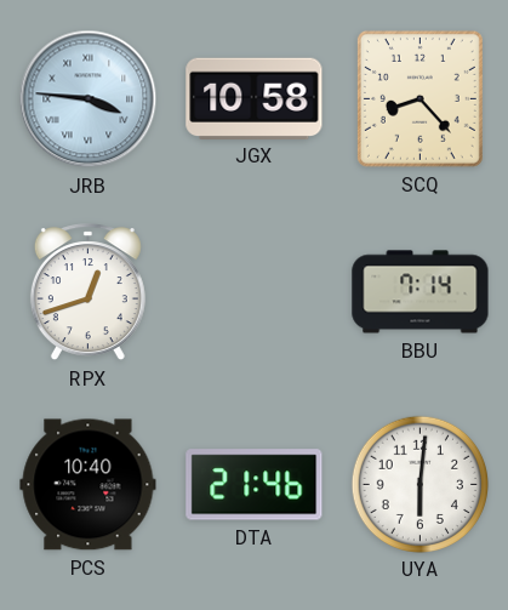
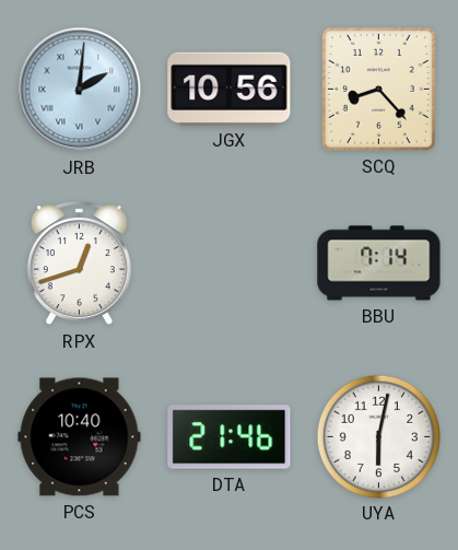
JRB: 3:46 -> 2:01 (80, 90)
JGX: 10:58 -> 10:56 (230, 89)
UYA: 6:01 -> 6:02 (378, 436)
